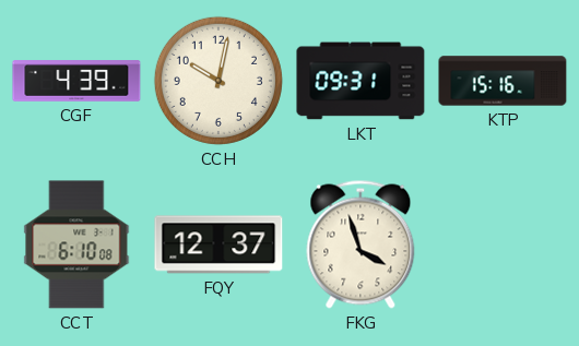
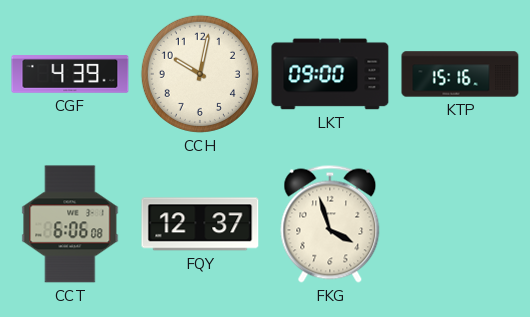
LKT: 09:31 -> 09:00 (330, 74)
CCT: 6:10 -> 6:06 (70, 224)
